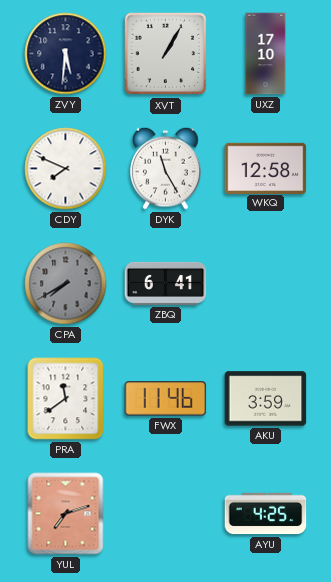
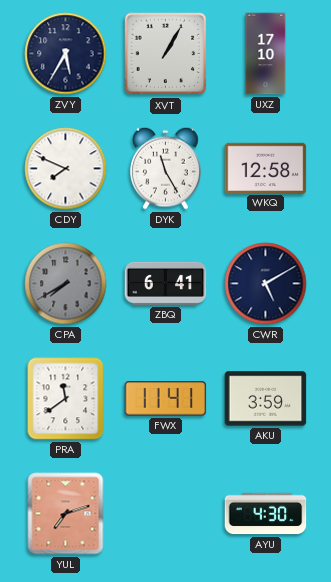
ZVY: 5:31 -> 5:35 (66, 54)
CWR: none -> 5:10 (266, 284)
FWX: 11:46 -> 11:41 (166, 399)
AYU: 4:25 -> 4:30 (266, 514)
